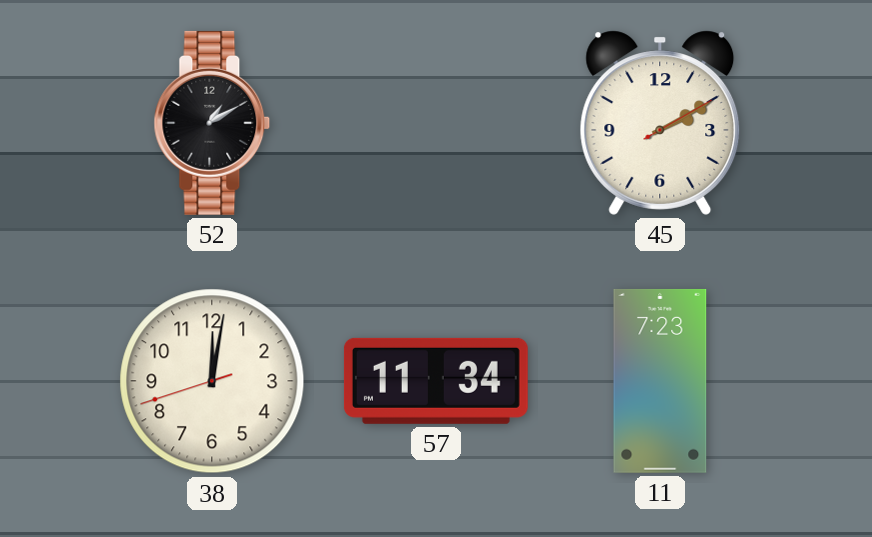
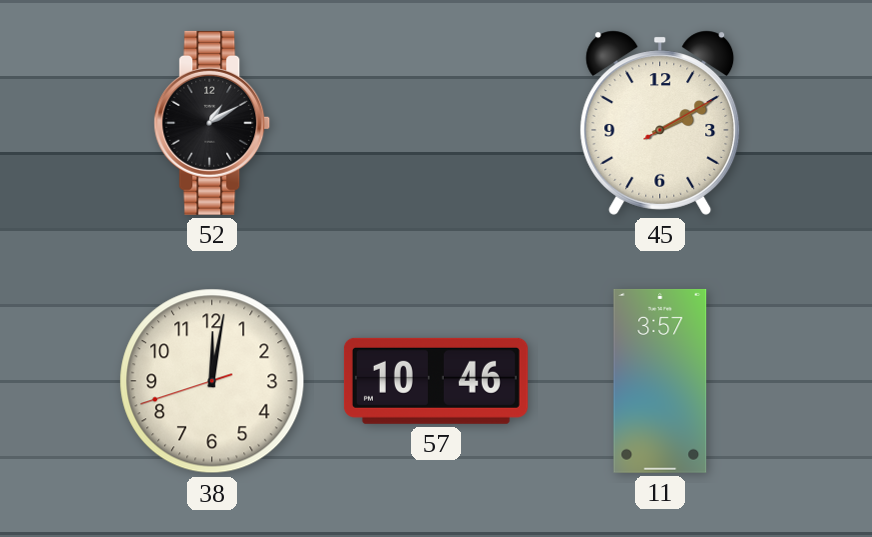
57: 11:34 -> 10:46 (436, 381)
11: 7:23 -> 3:57 (660, 381)
